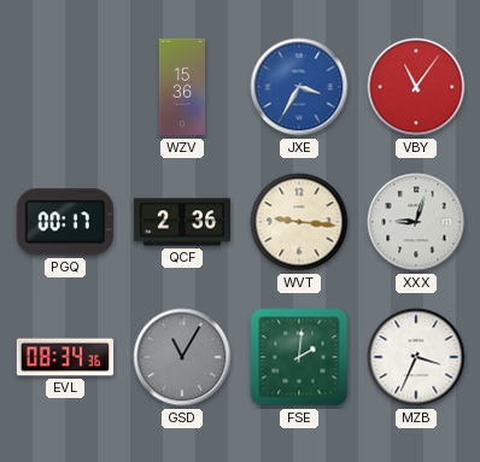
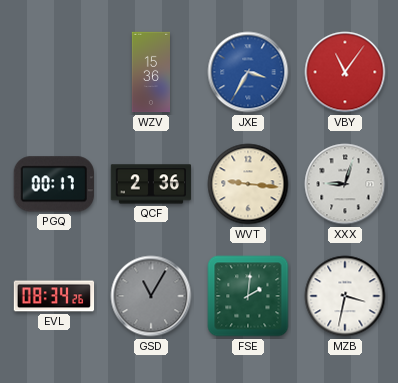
EVL: 08:34:36 -> 08:34:26 (54, 296)
MZB: 3:34 -> 3:32 (345, 296)
